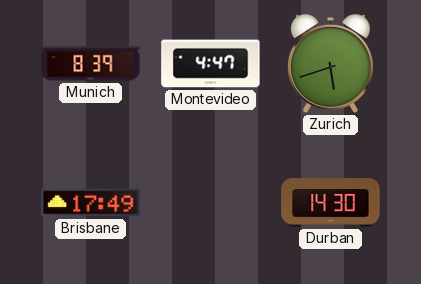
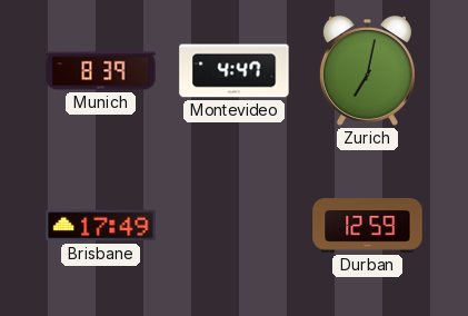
Zurich: 5:42 -> 7:02 (367, 71)
Durban: 14:30 -> 12:59 (368, 226)
